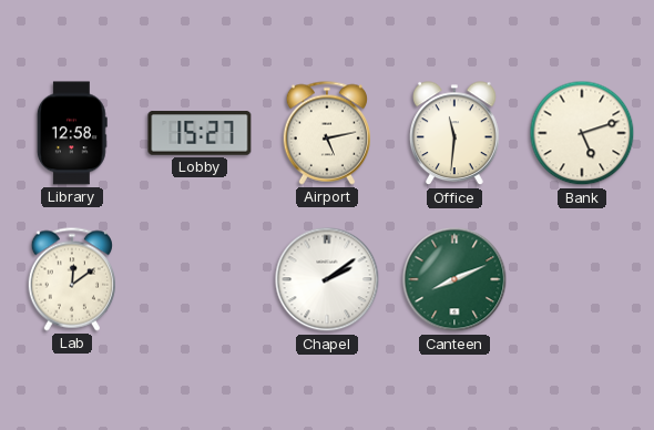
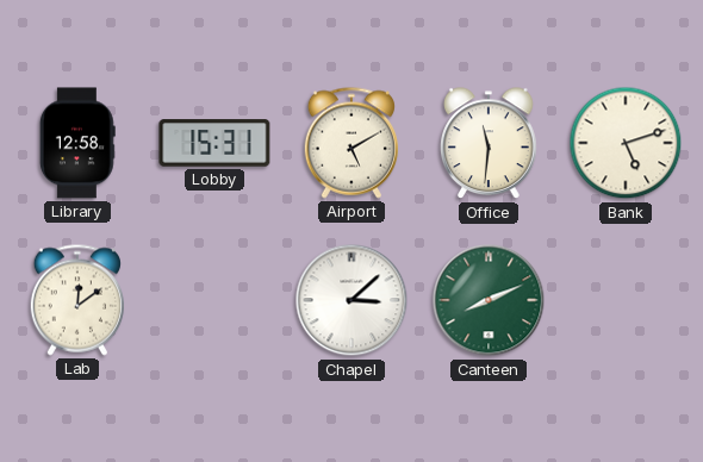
Lobby: 15:27 -> 15:31 (214, 143)
Airport: 5:13 -> 5:10 (351, 143)
Chapel: 2:09 -> 3:08 (351, 300)
